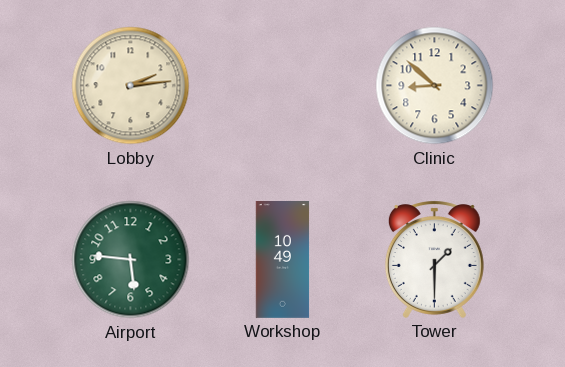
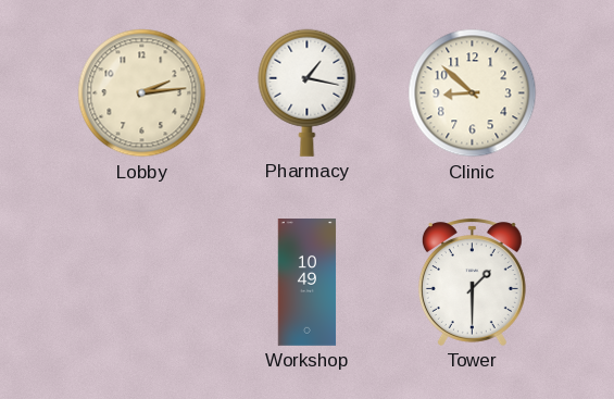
Pharmacy: none -> 1:17 (308, 92)
Airport: 5:46 -> none (131, 260)
